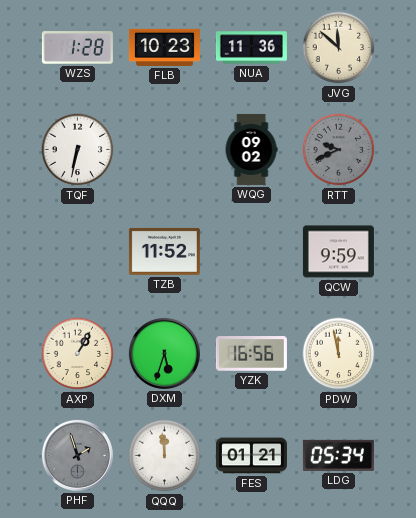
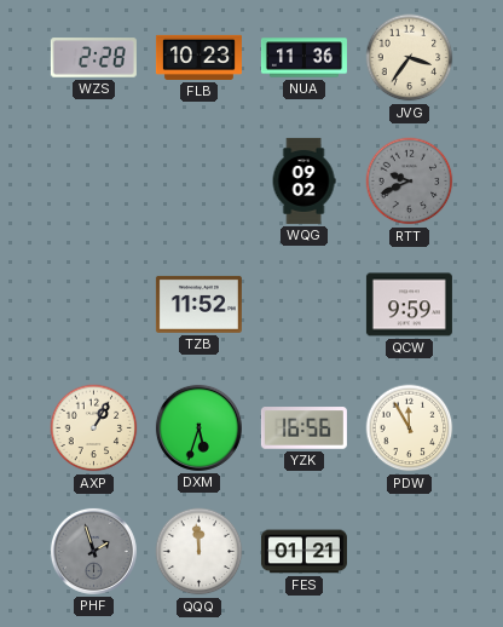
WZS: 1:28 -> 2:28 (93, 58)
JVG: 11:52 -> 3:36 (410, 58)
TQF: 6:32 -> none (78, 150)
PDW: 11:58 -> 11:55 (410, 428)
LDG: 05:34 -> none (338, 455)
